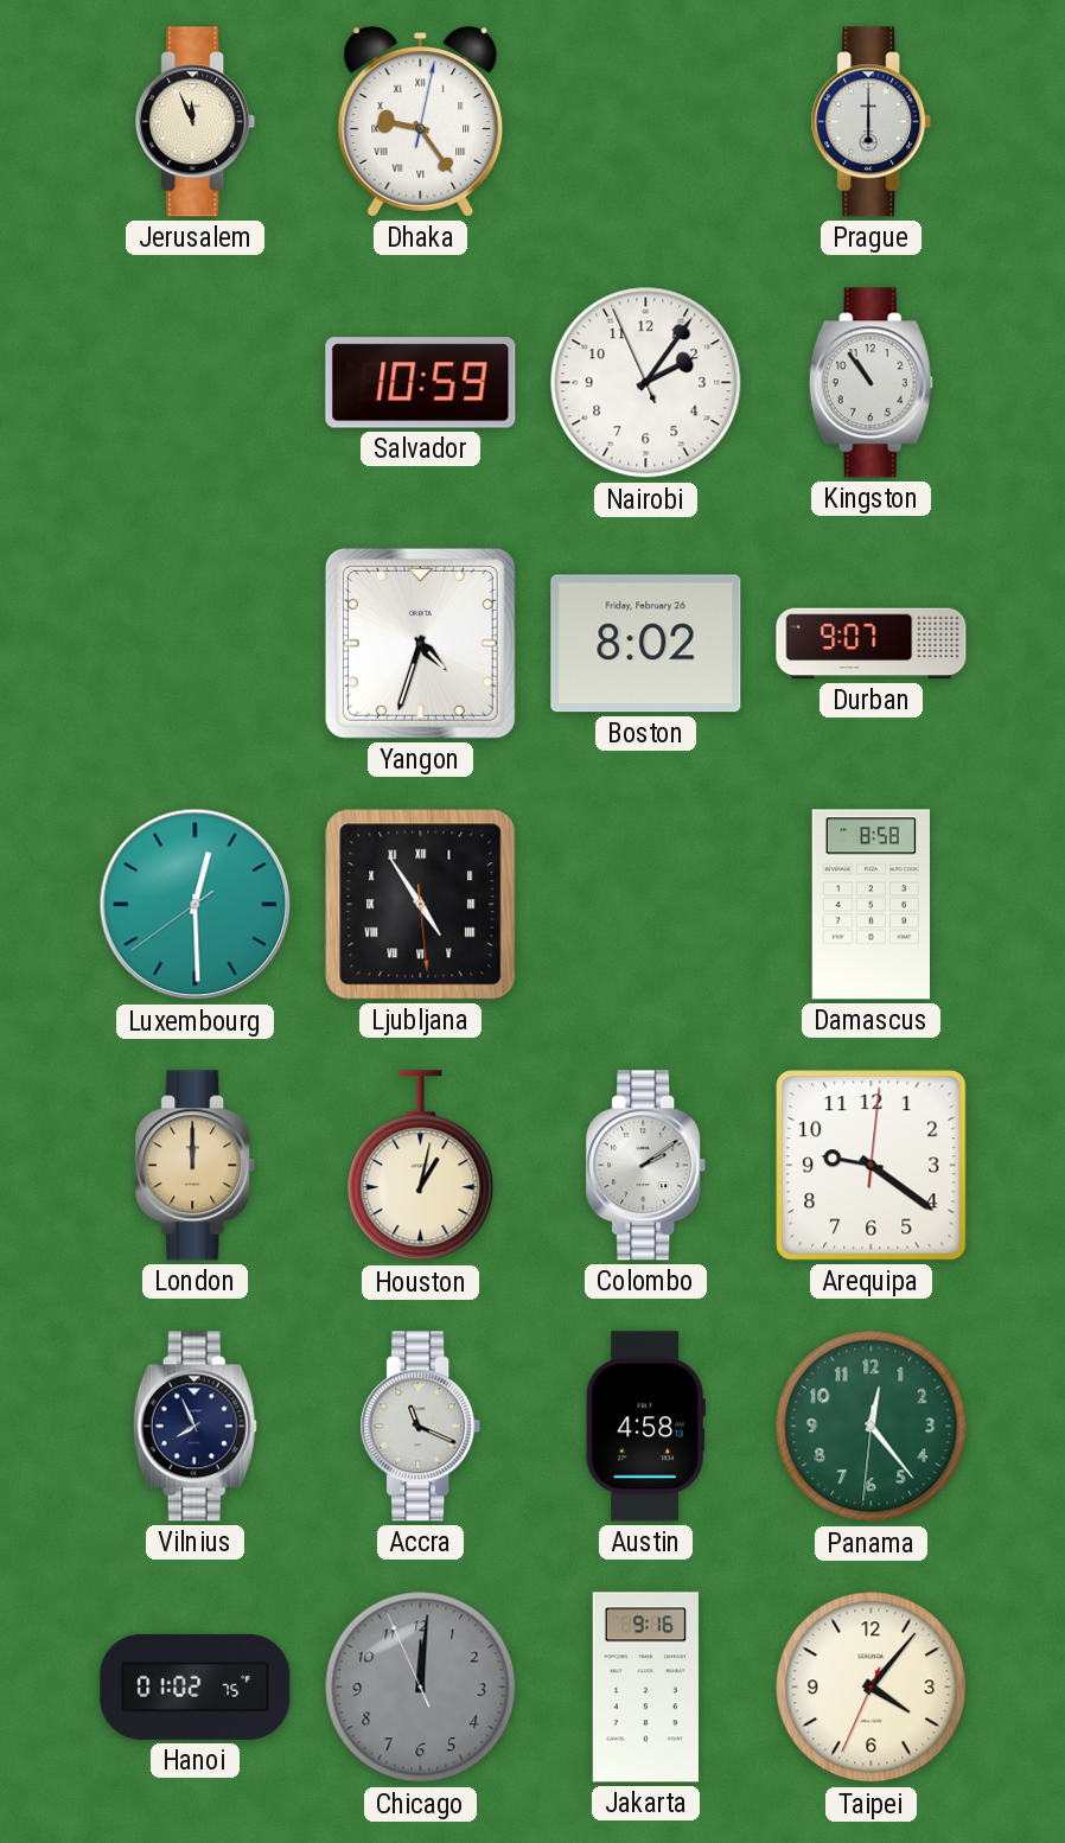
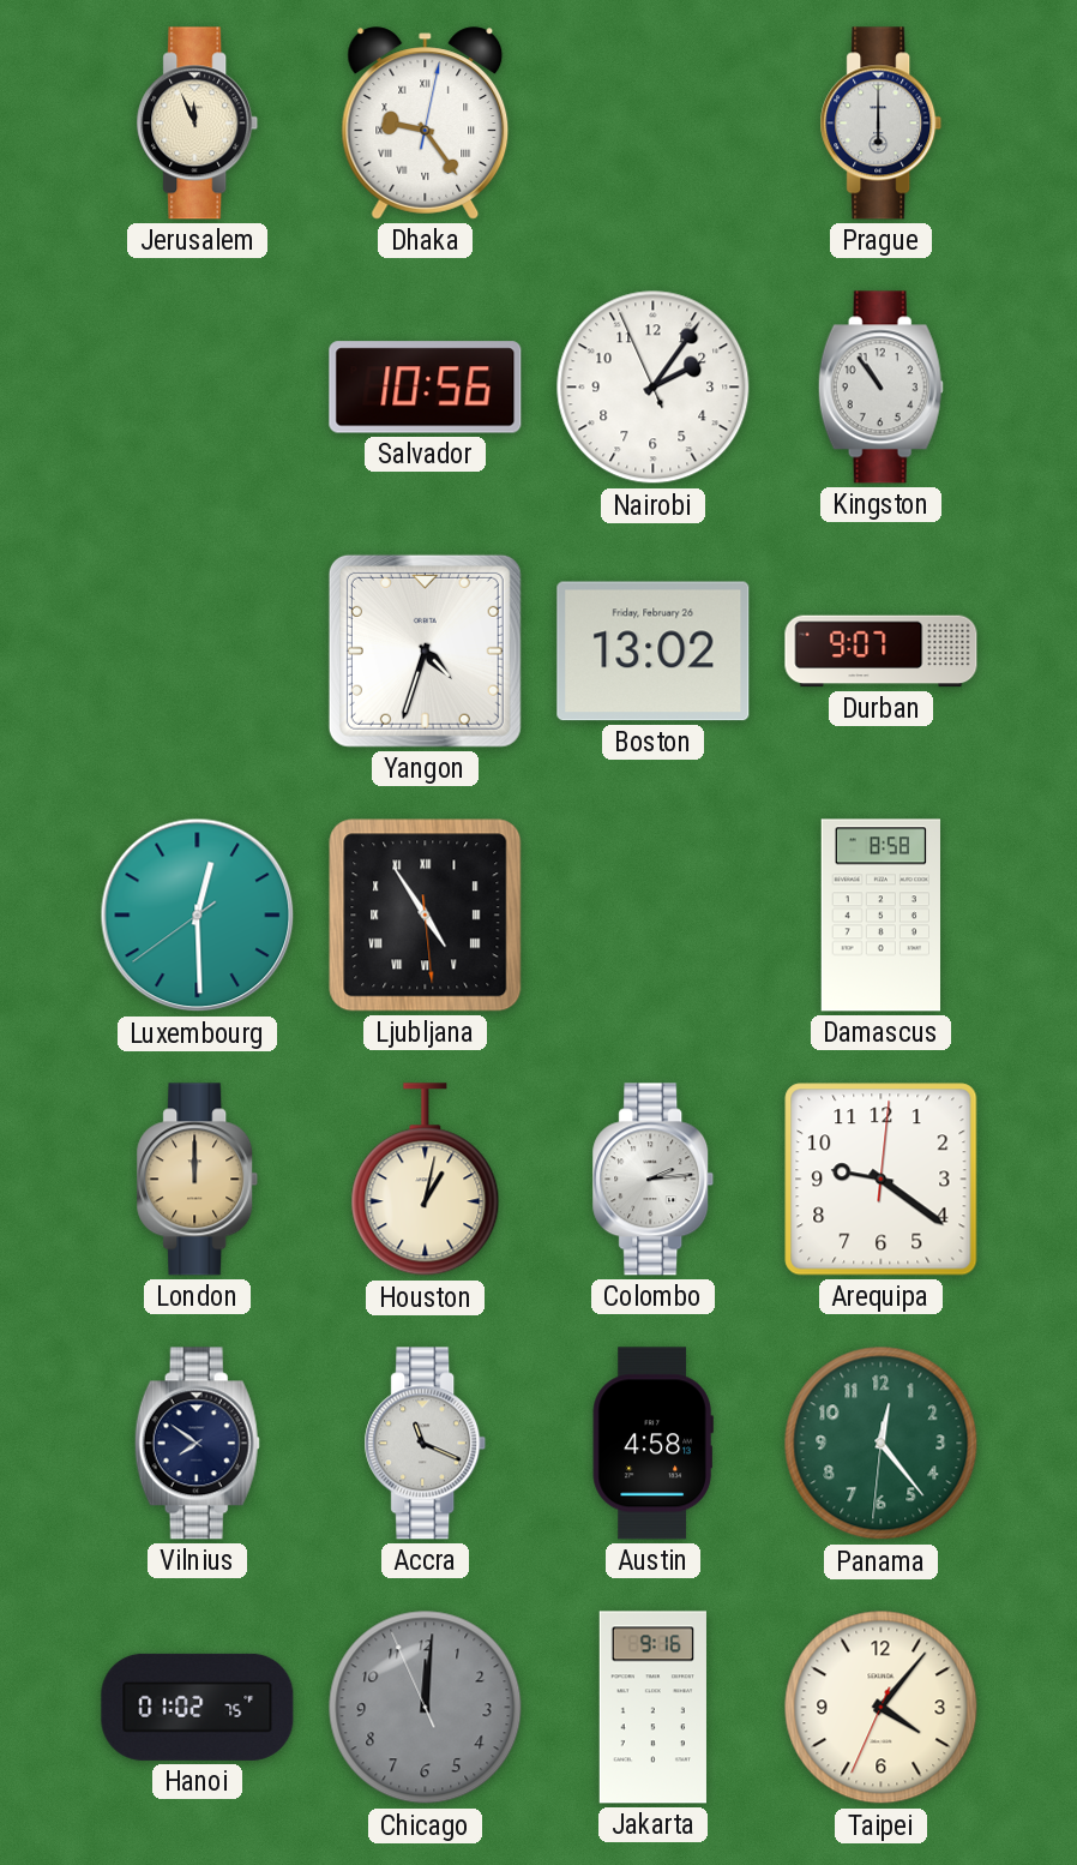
Salvador: 10:59 -> 10:56 (426, 388)
Boston: 8:02 -> 13:02 (654, 652)
Colombo: 2:09 -> 2:14 (654, 1180)
Vilnius: 7:56 -> 7:51 (197, 1444)
